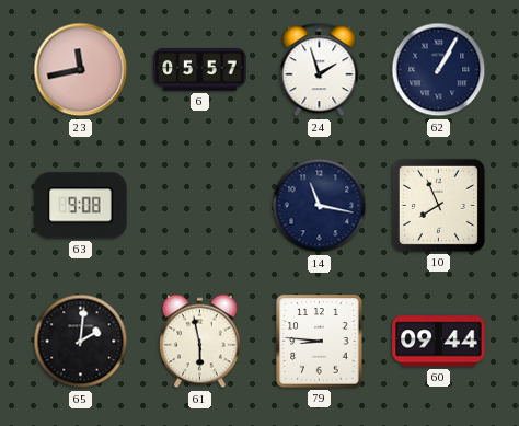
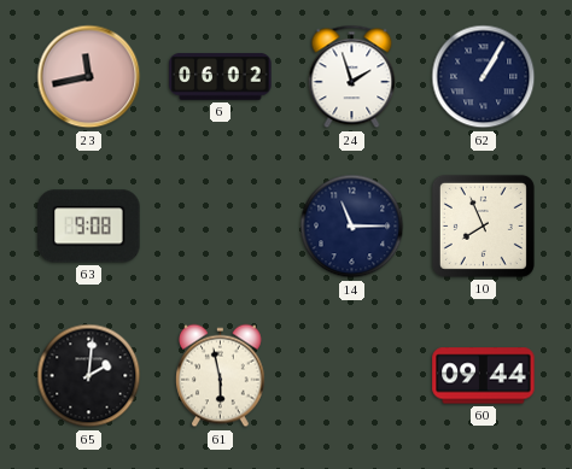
6: 05:57 -> 06:02 (221, 77)
14: 11:17 -> 11:15 (352, 227)
79: 8:46 -> none (320, 342)
